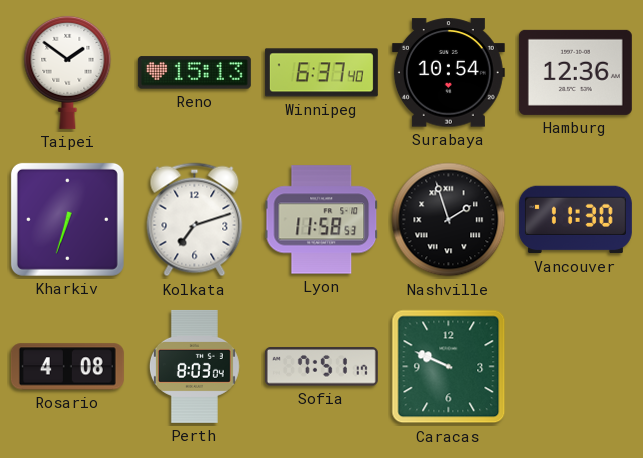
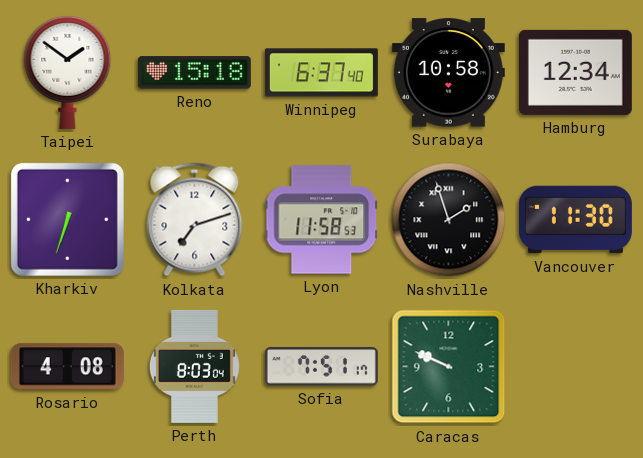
Reno: 15:13 -> 15:18 (194, 73)
Surabaya: 10:54 -> 10:58 (448, 73)
Hamburg: 12:36 -> 12:34 (575, 72)
